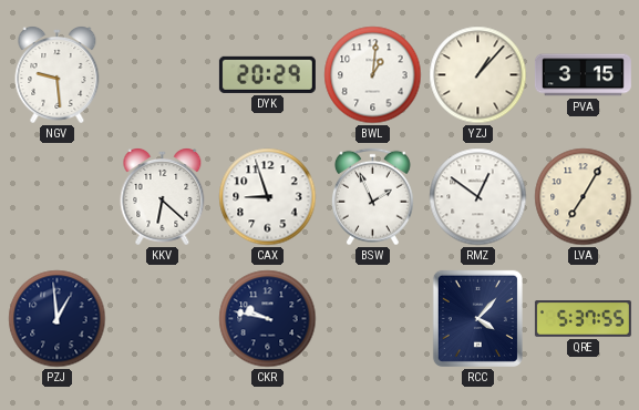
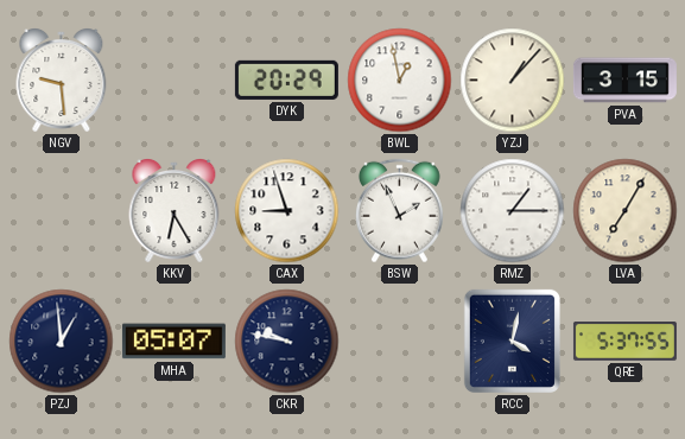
BWL: 1:01 -> 12:58 (400, 81)
KKV: 6:22 -> 6:25 (175, 211)
RMZ: 12:51 -> 1:15 (513, 211)
MHA: none -> 05:07 (173, 342)
RCC: 4:07 -> 4:02 (512, 341)
